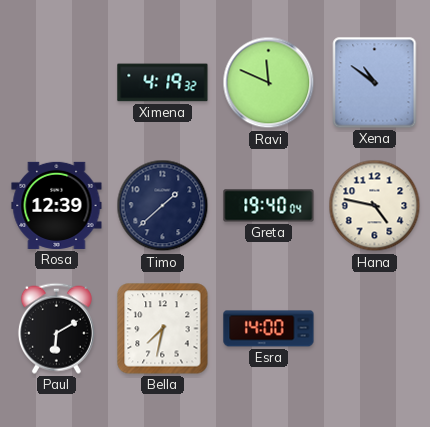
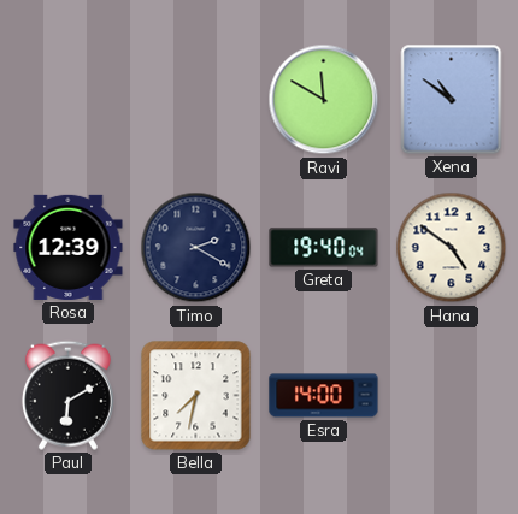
Ximena: 4:19 -> none (163, 83)
Ravi: 11:49 -> 11:50 (324, 100)
Timo: 1:38 -> 2:20 (196, 248)
Hana: 4:47 -> 4:51 (452, 248)
